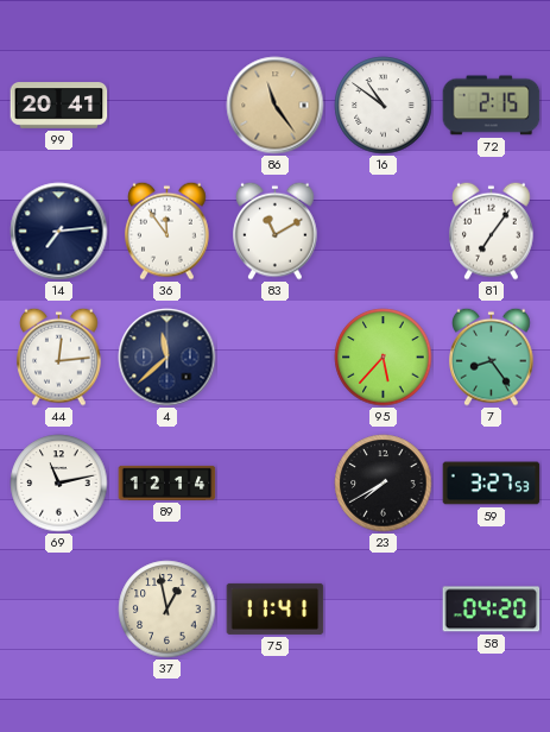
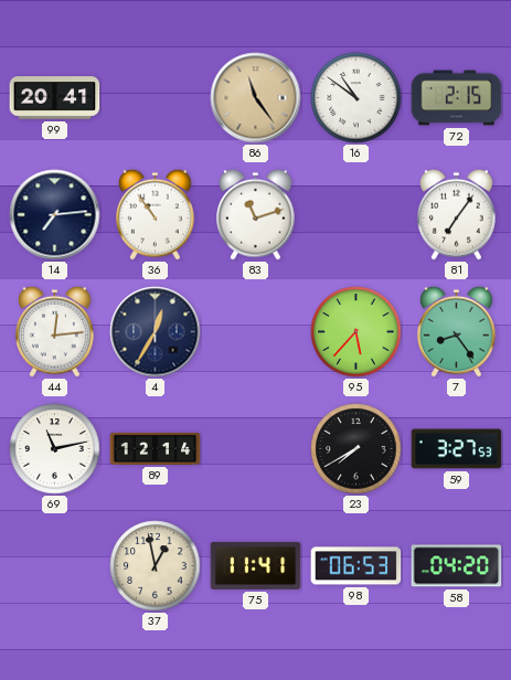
36: 11:54 -> 10:54 (156, 214)
83: 11:10 -> 11:12 (256, 214)
4: 11:38 -> 12:35 (156, 332)
98: none -> 06:53 (356, 566)
